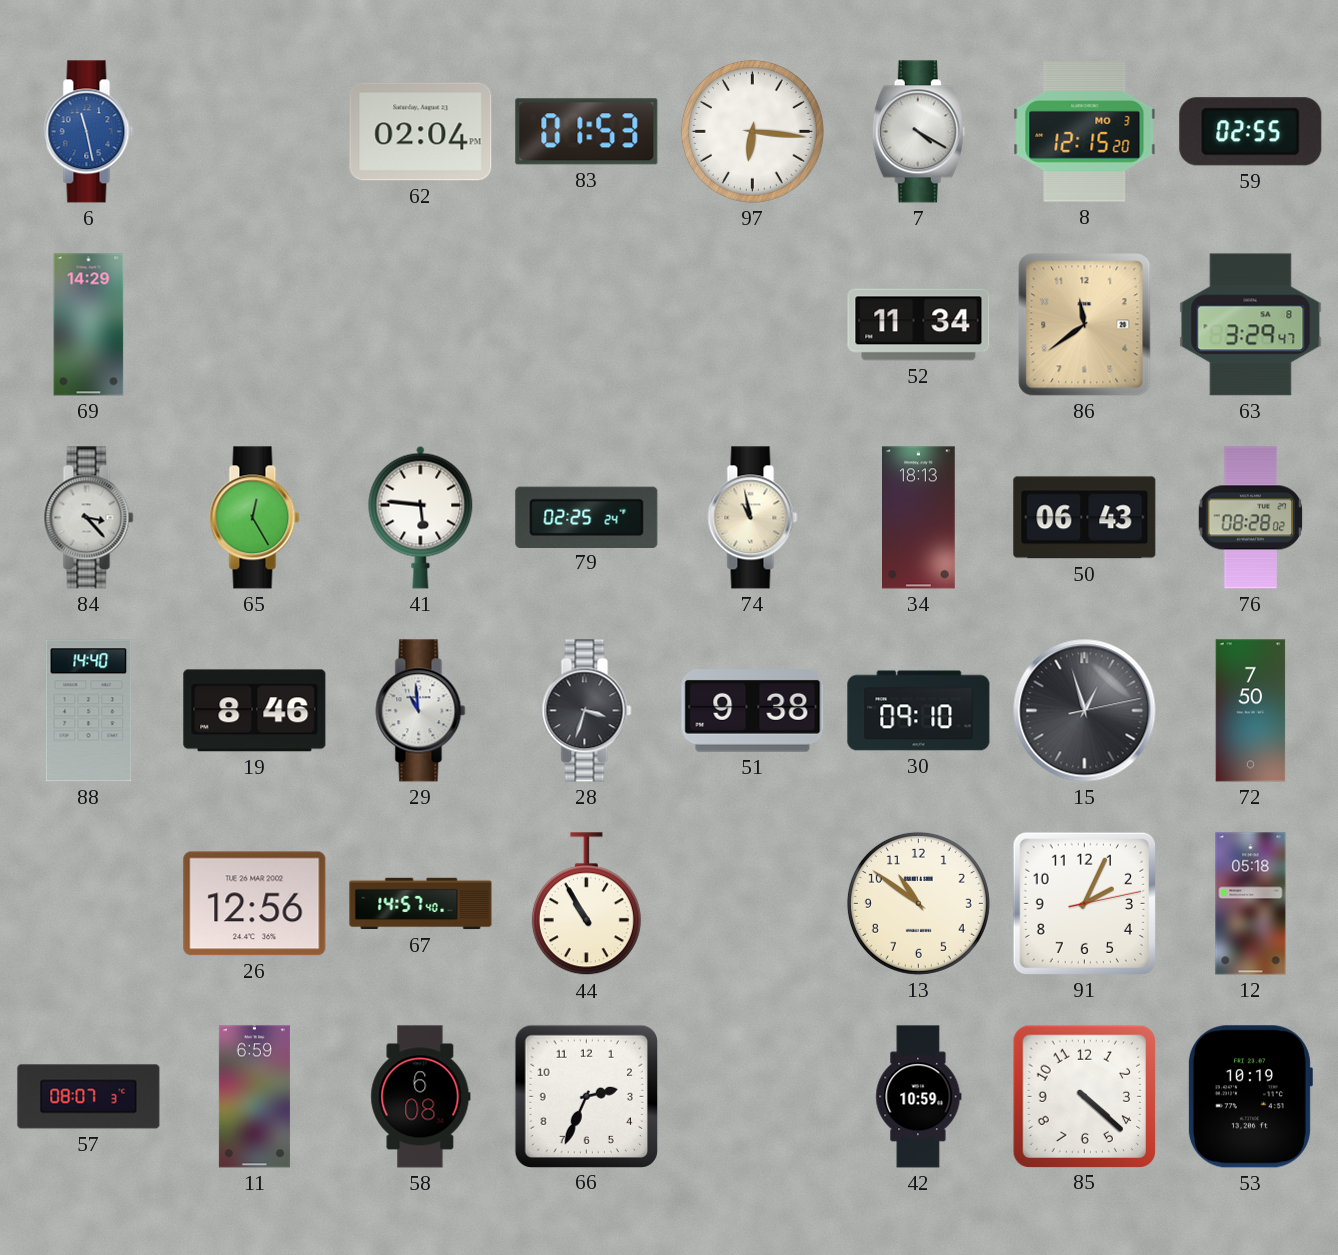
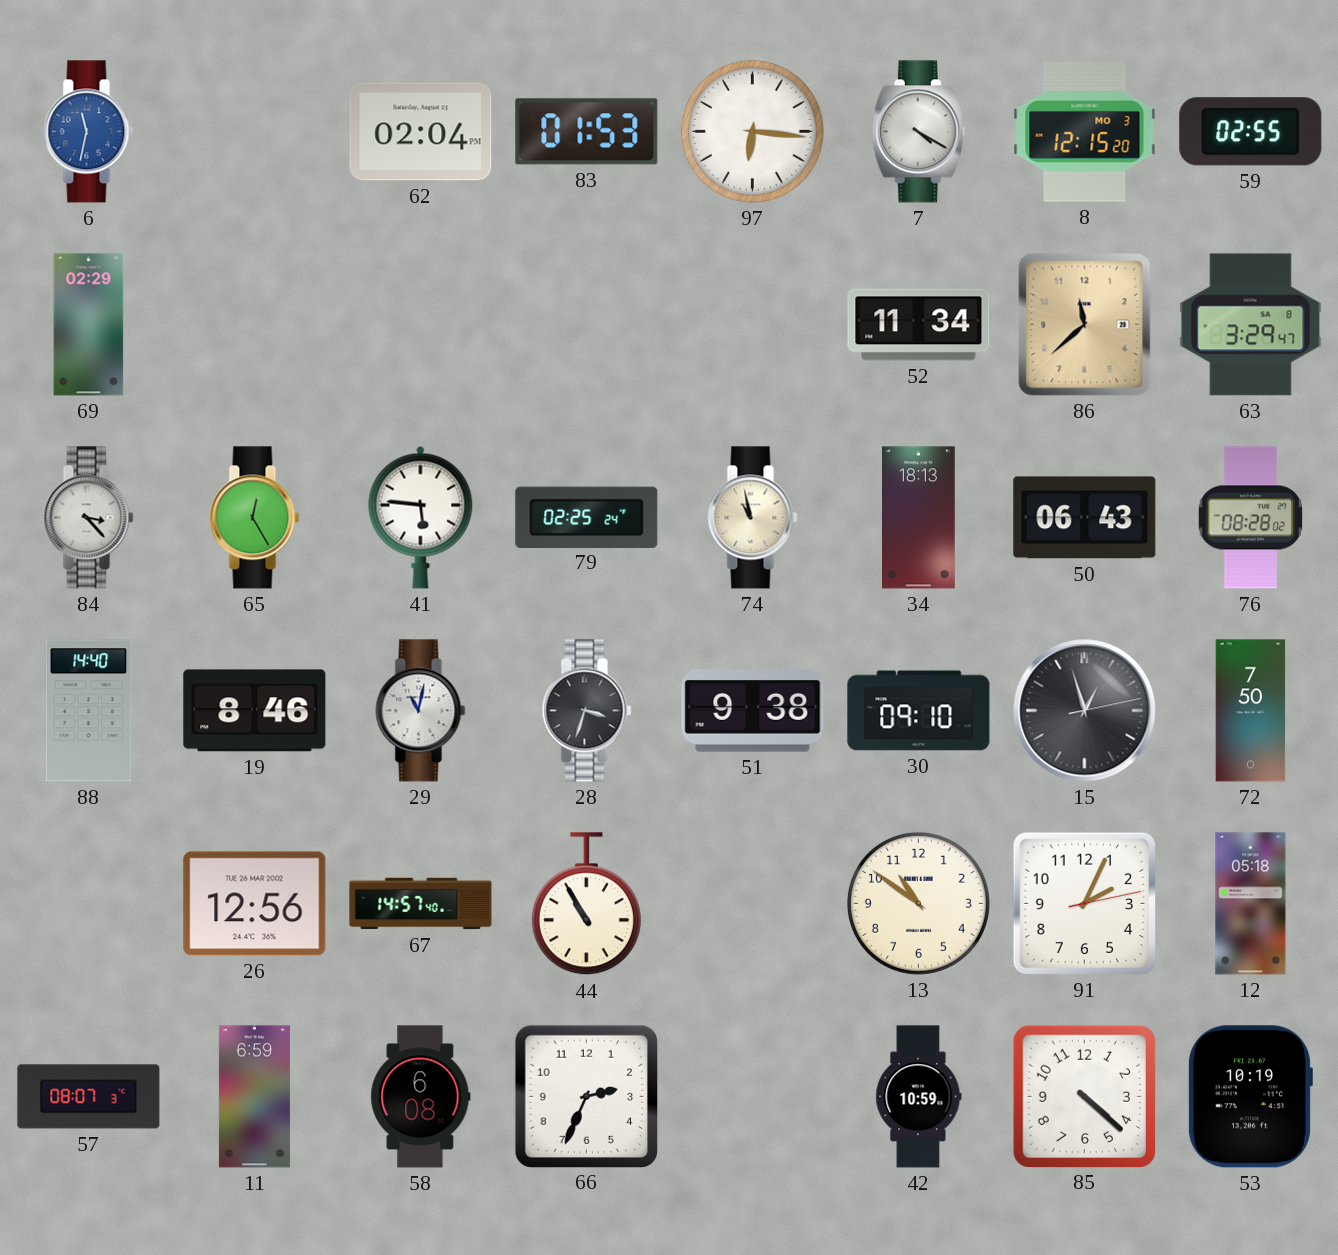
6: 11:28 -> 11:32 (89, 132)
69: 14:29 -> 02:29 (89, 325)
86: 11:39 -> 11:38 (1085, 325)
29: 10:59 -> 11:02 (421, 711)
